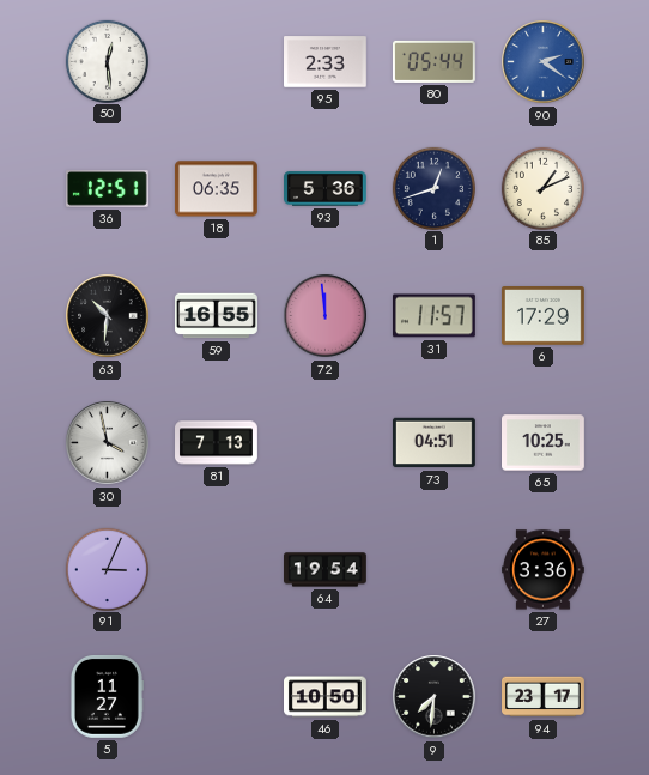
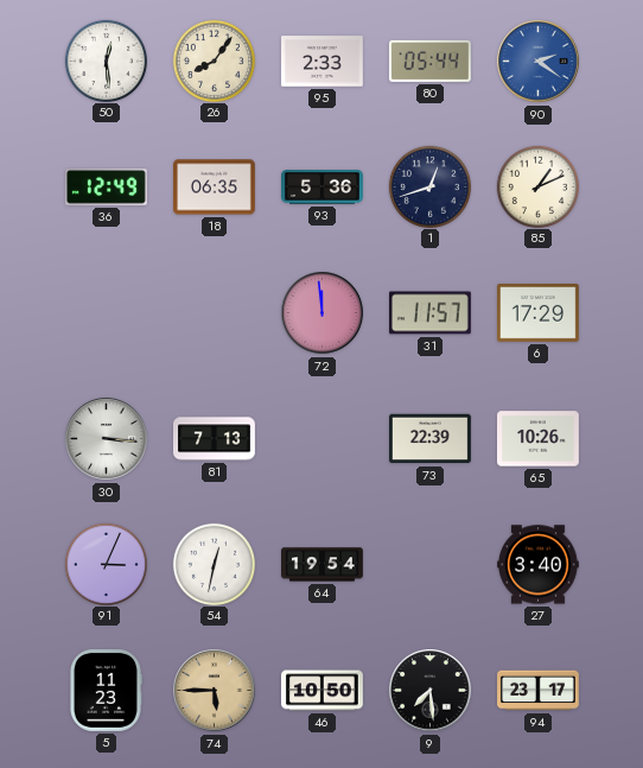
26: none -> 8:06 (214, 61)
36: 12:51 -> 12:49 (107, 188)
63: 10:31 -> none (108, 316)
59: 16:55 -> none (217, 316)
30: 3:58 -> 3:16 (107, 439)
73: 04:51 -> 22:39 (431, 439)
65: 10:25 -> 10:26 (539, 439)
54: none -> 12:32 (214, 564)
27: 3:36 -> 3:40 (539, 565)
5: 11:27 -> 11:23 (106, 690)
74: none -> 5:45 (215, 691)
9: 7:31 -> 7:29 (431, 691)
